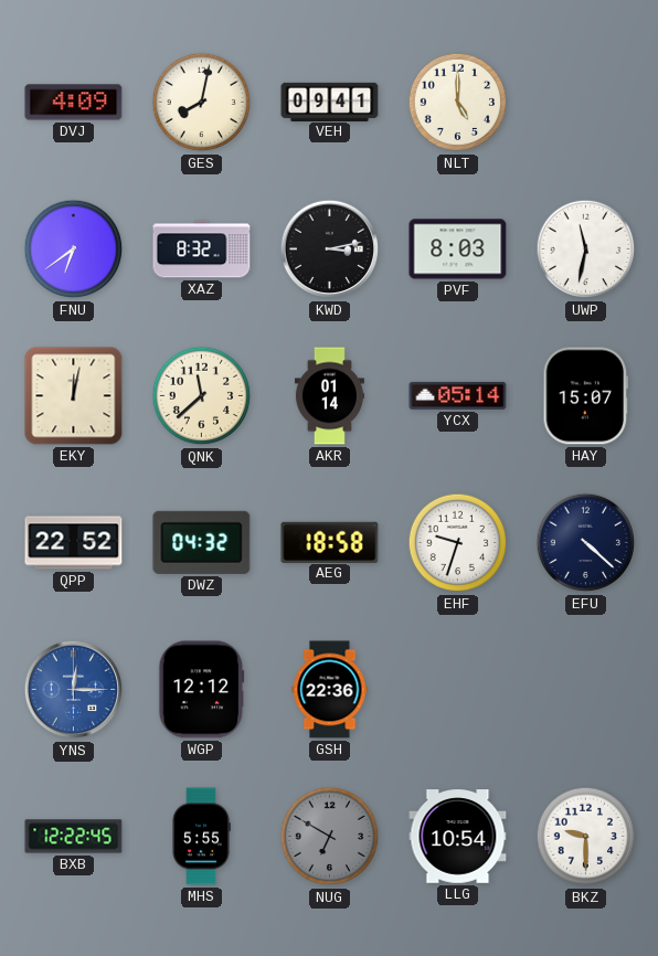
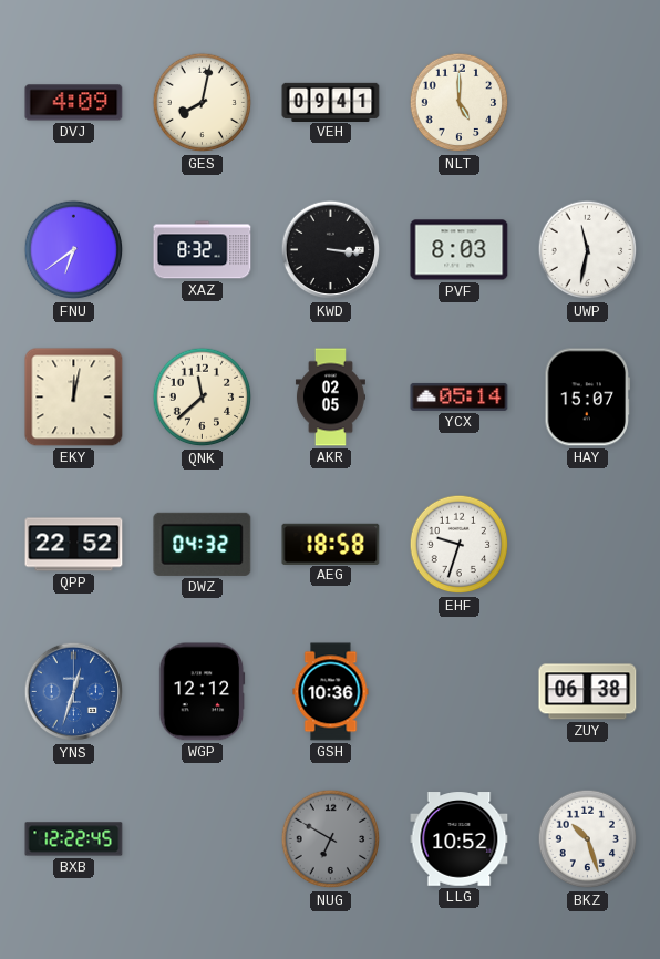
KWD: 3:13 -> 3:16 (331, 250)
AKR: 01:14 -> 02:05 (330, 398)
EFU: 4:22 -> none (586, 543)
YNS: 12:15 -> 12:33 (74, 692)
GSH: 22:36 -> 10:36 (331, 692)
ZUY: none -> 06:38 (588, 692)
MHS: 5:55 -> none (201, 837)
LLG: 10:54 -> 10:52 (460, 839)
BKZ: 9:30 -> 10:27 (588, 839)
